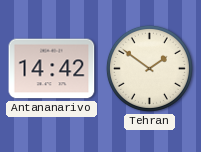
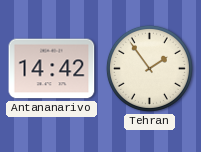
Tehran: 1:51 -> 1:54 (149, 68)
